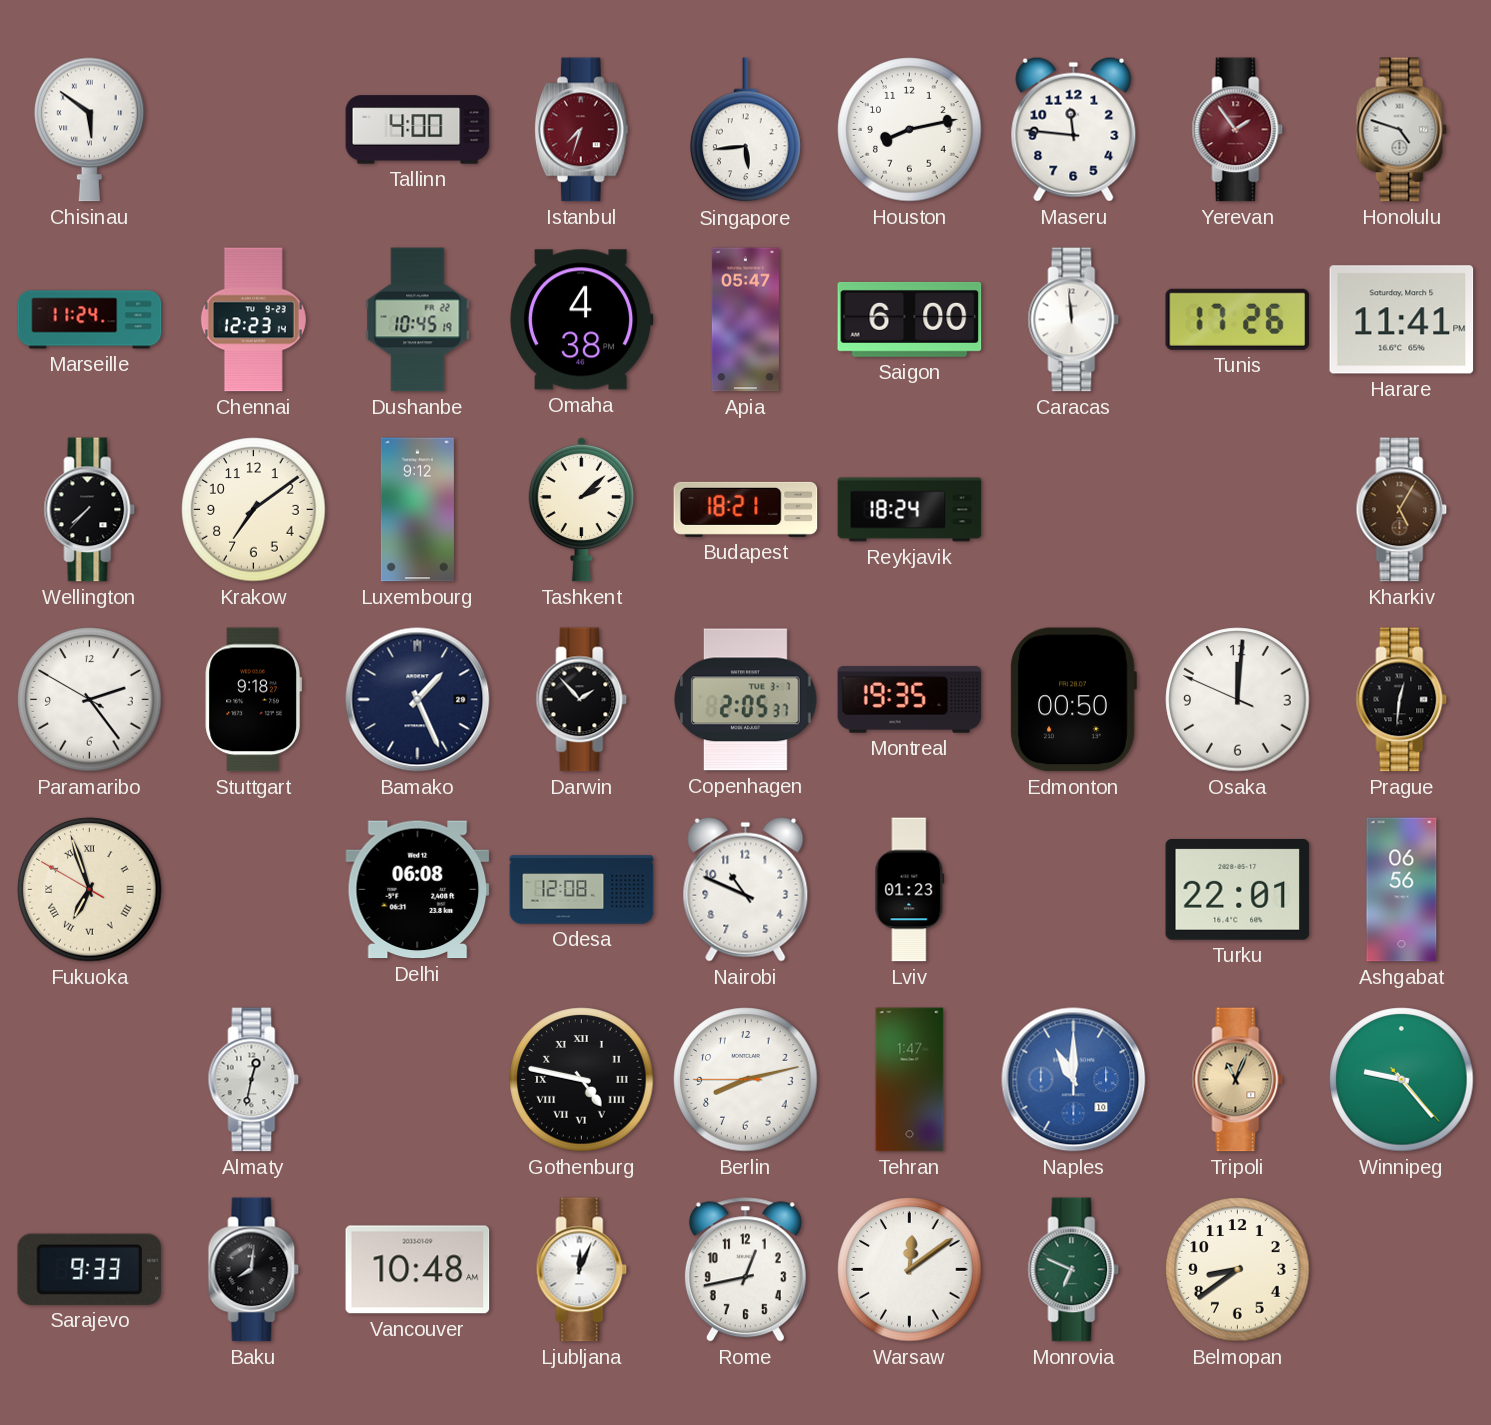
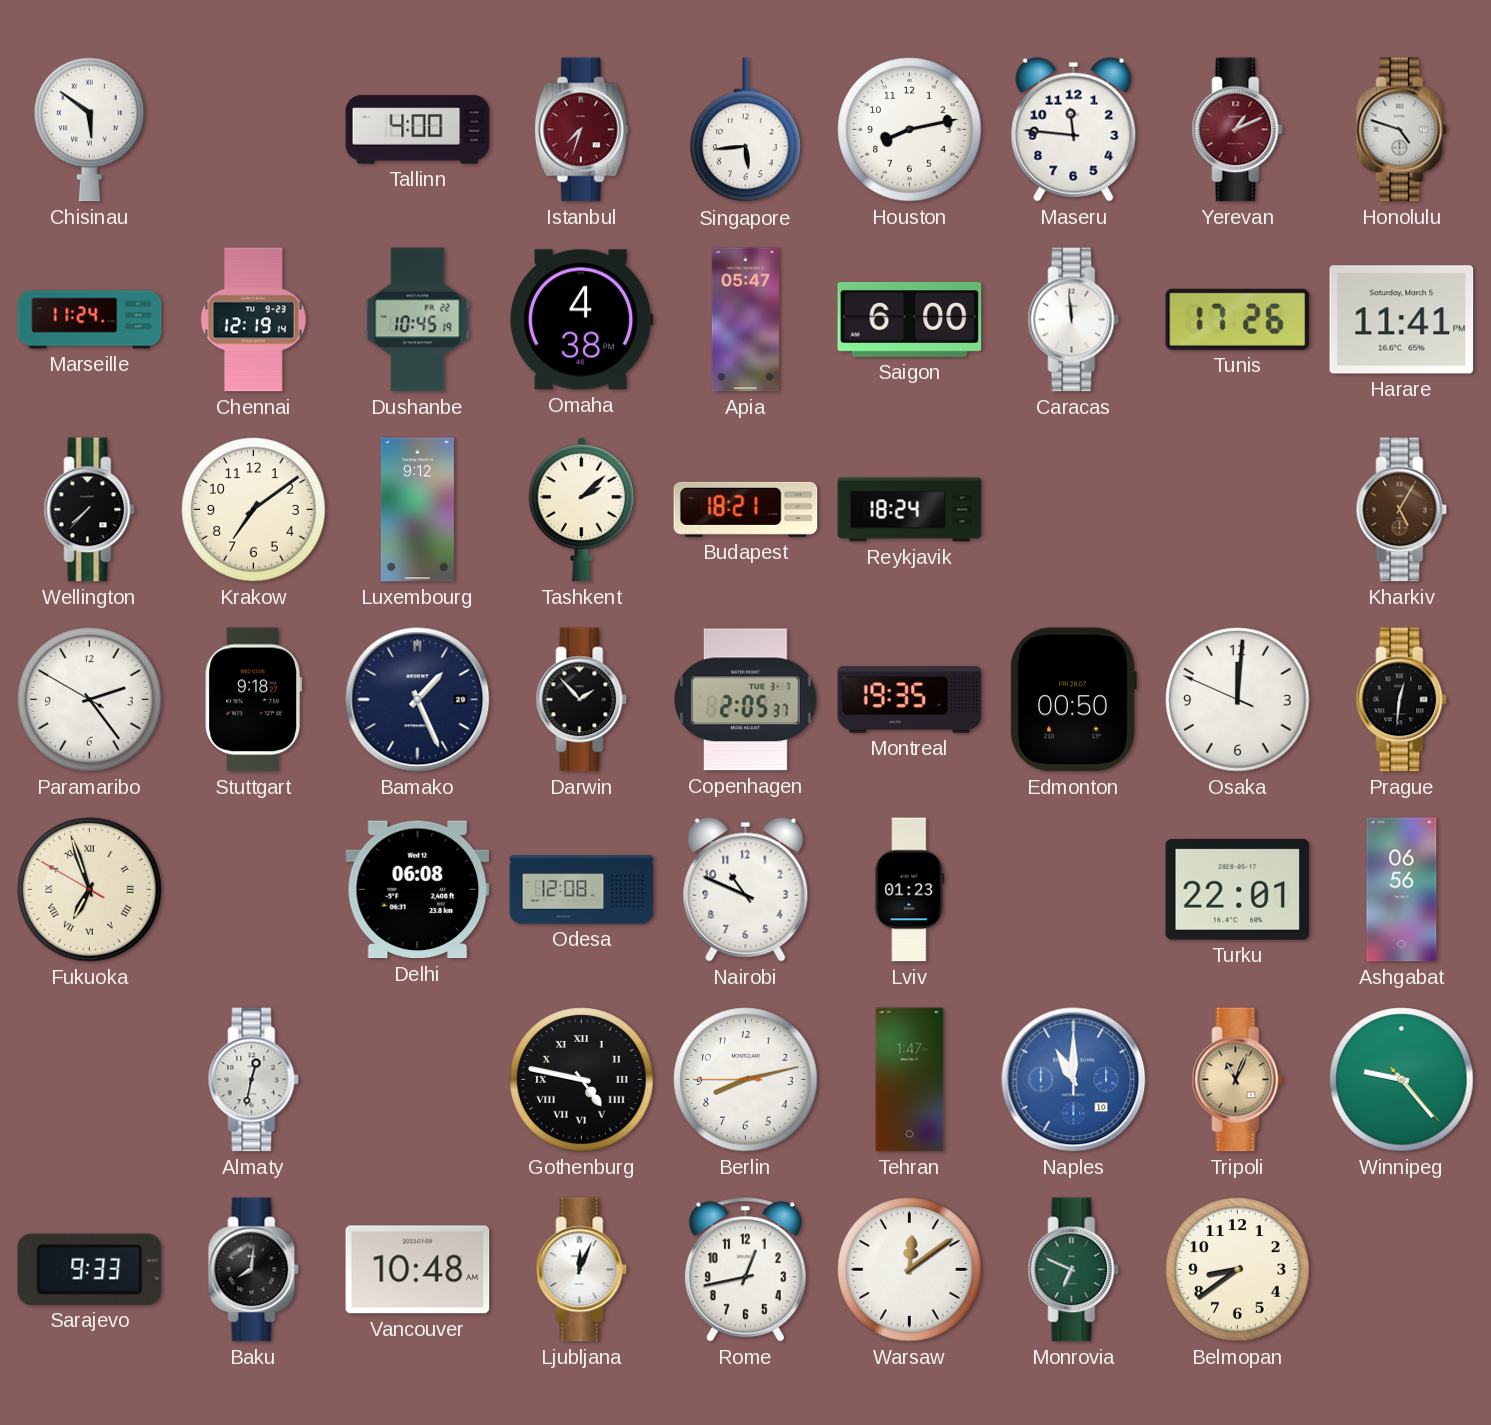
Yerevan: 1:54 -> 1:11 (1238, 130)
Chennai: 12:23 -> 12:19 (253, 320)
